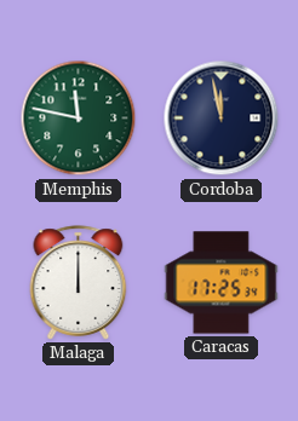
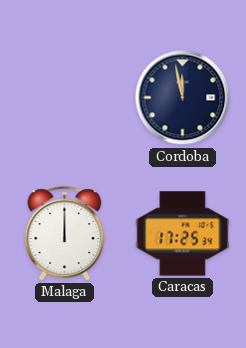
Memphis: 11:47 -> none (79, 119)
